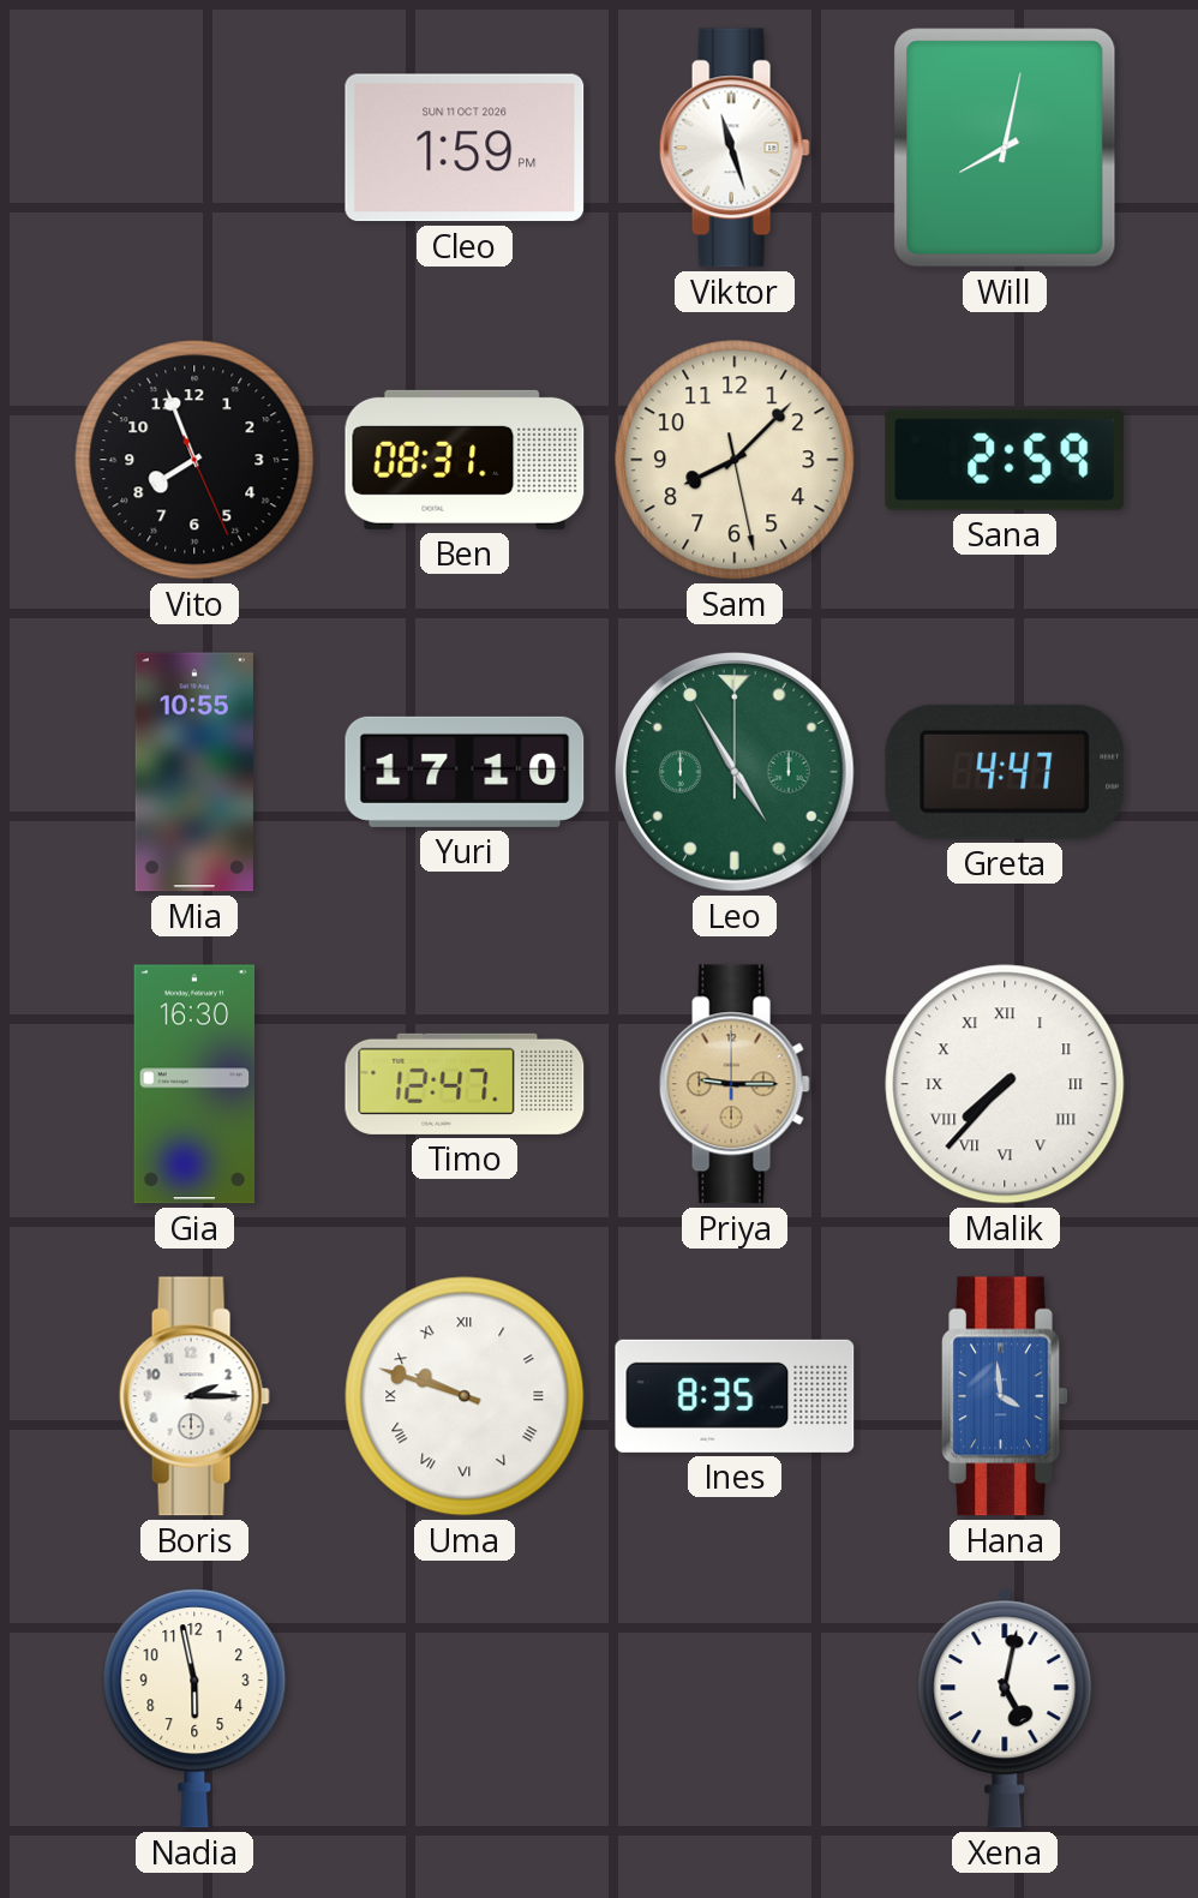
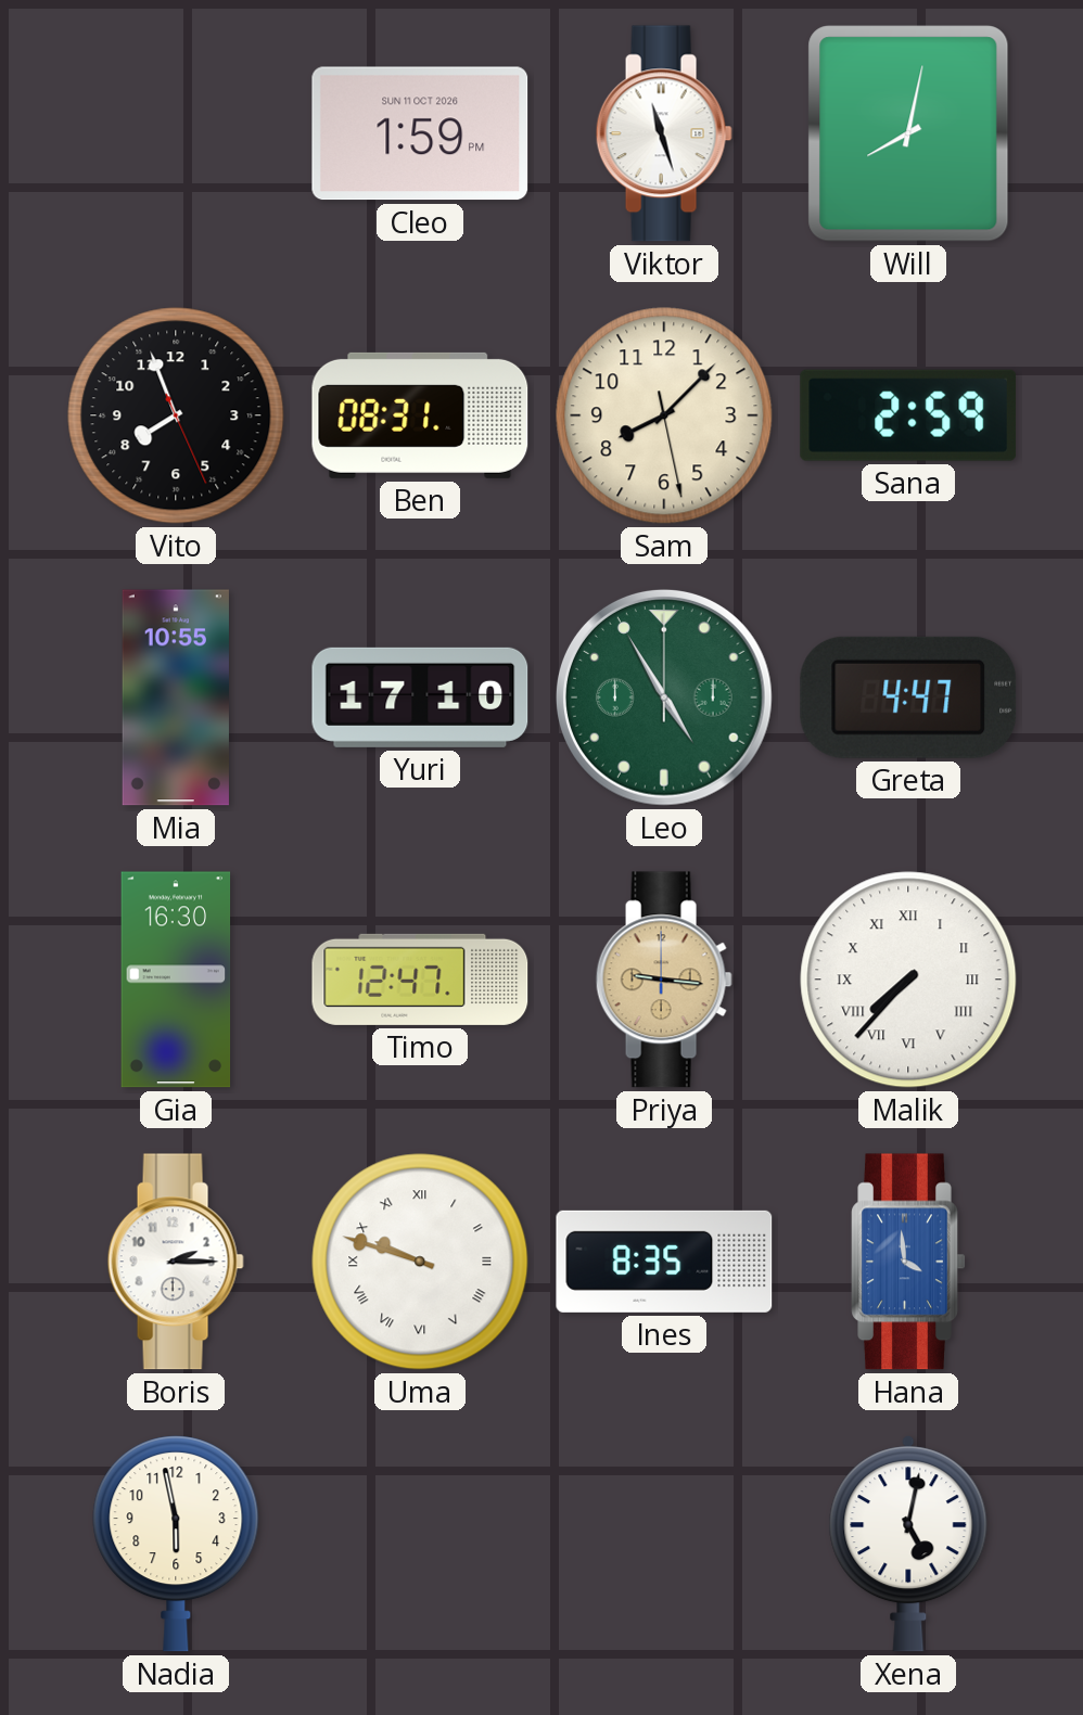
Priya: 9:15 -> 9:16 (664, 980)
